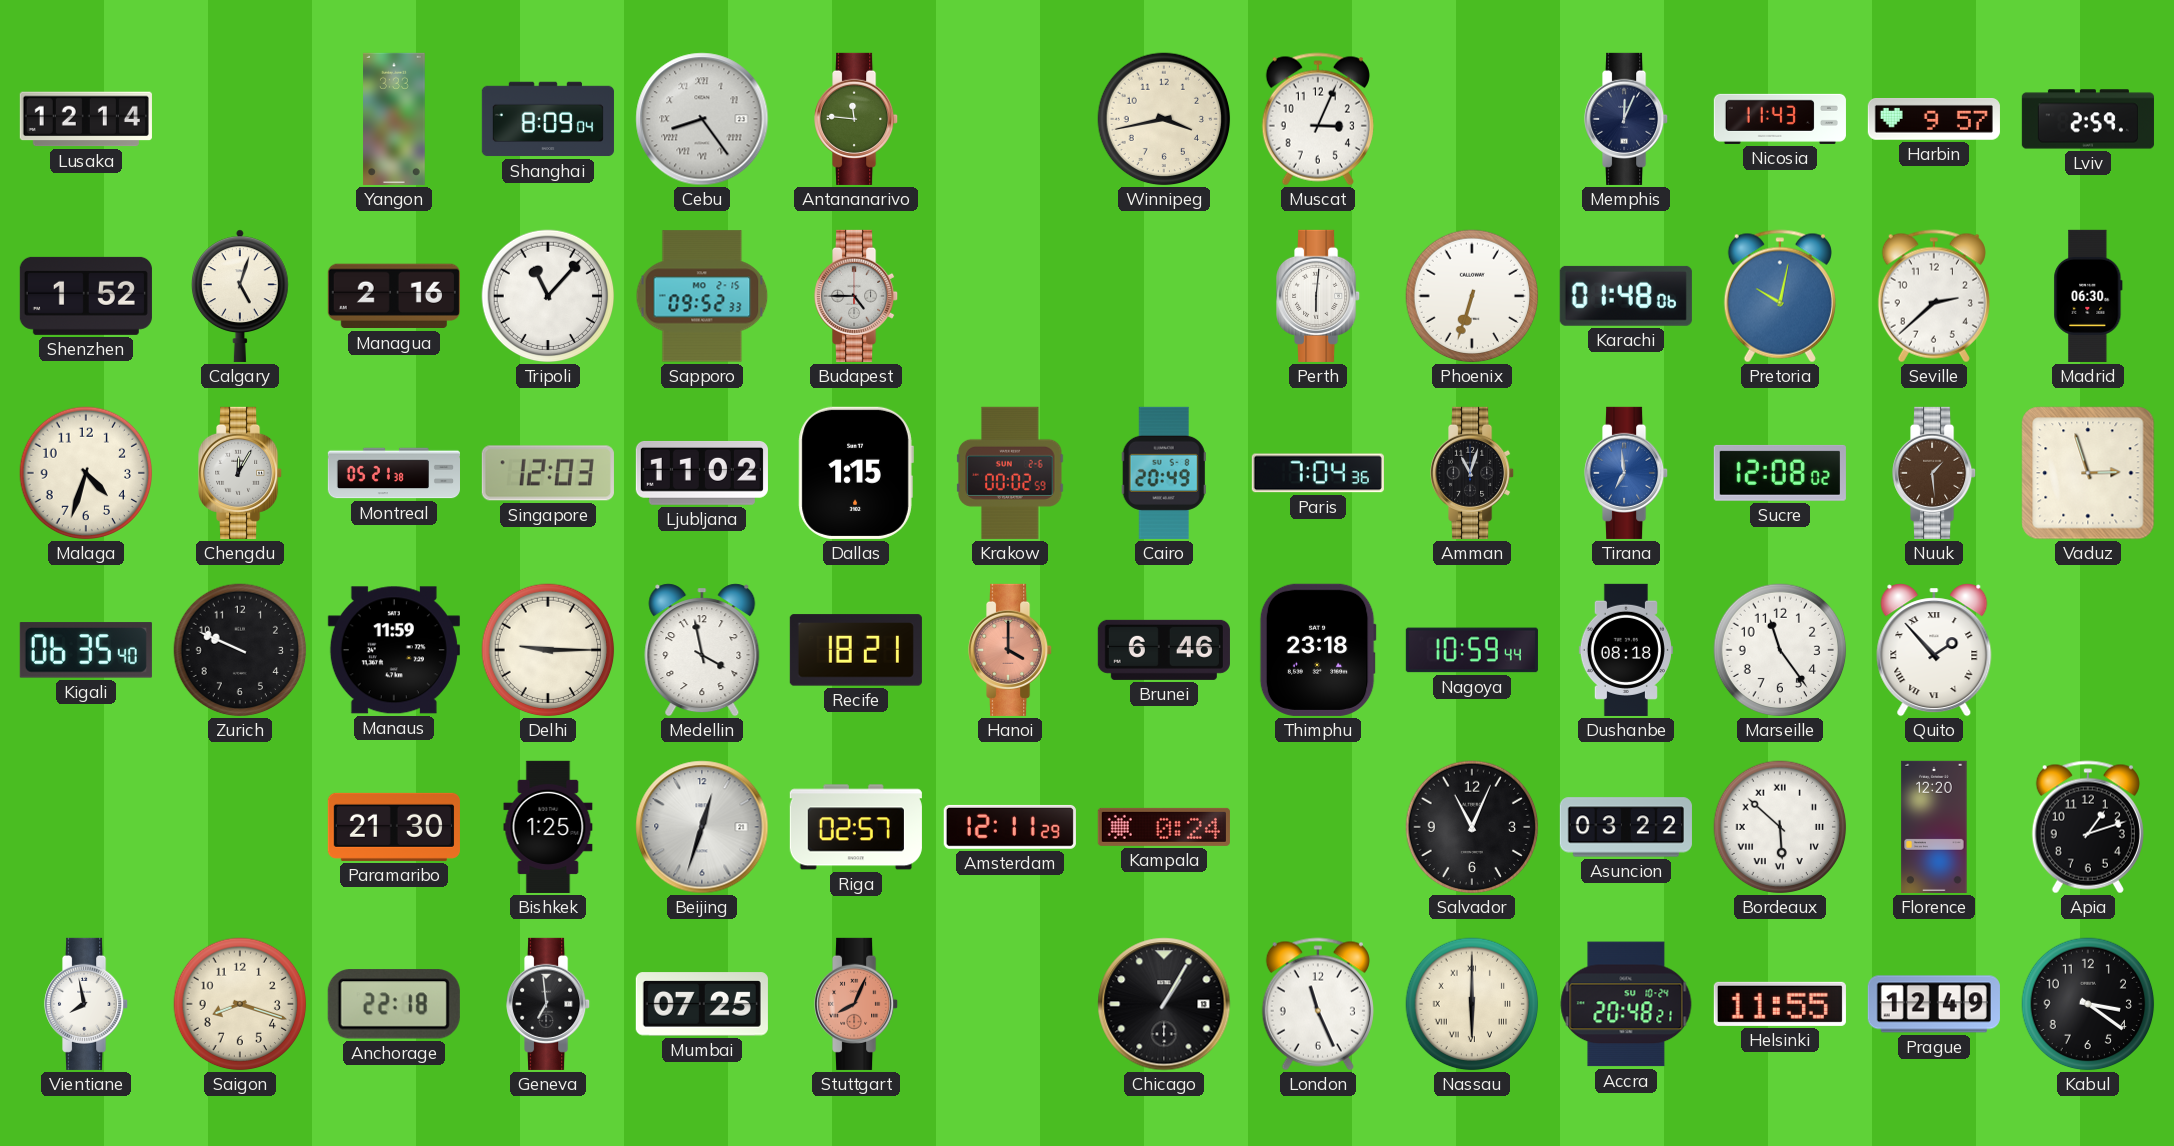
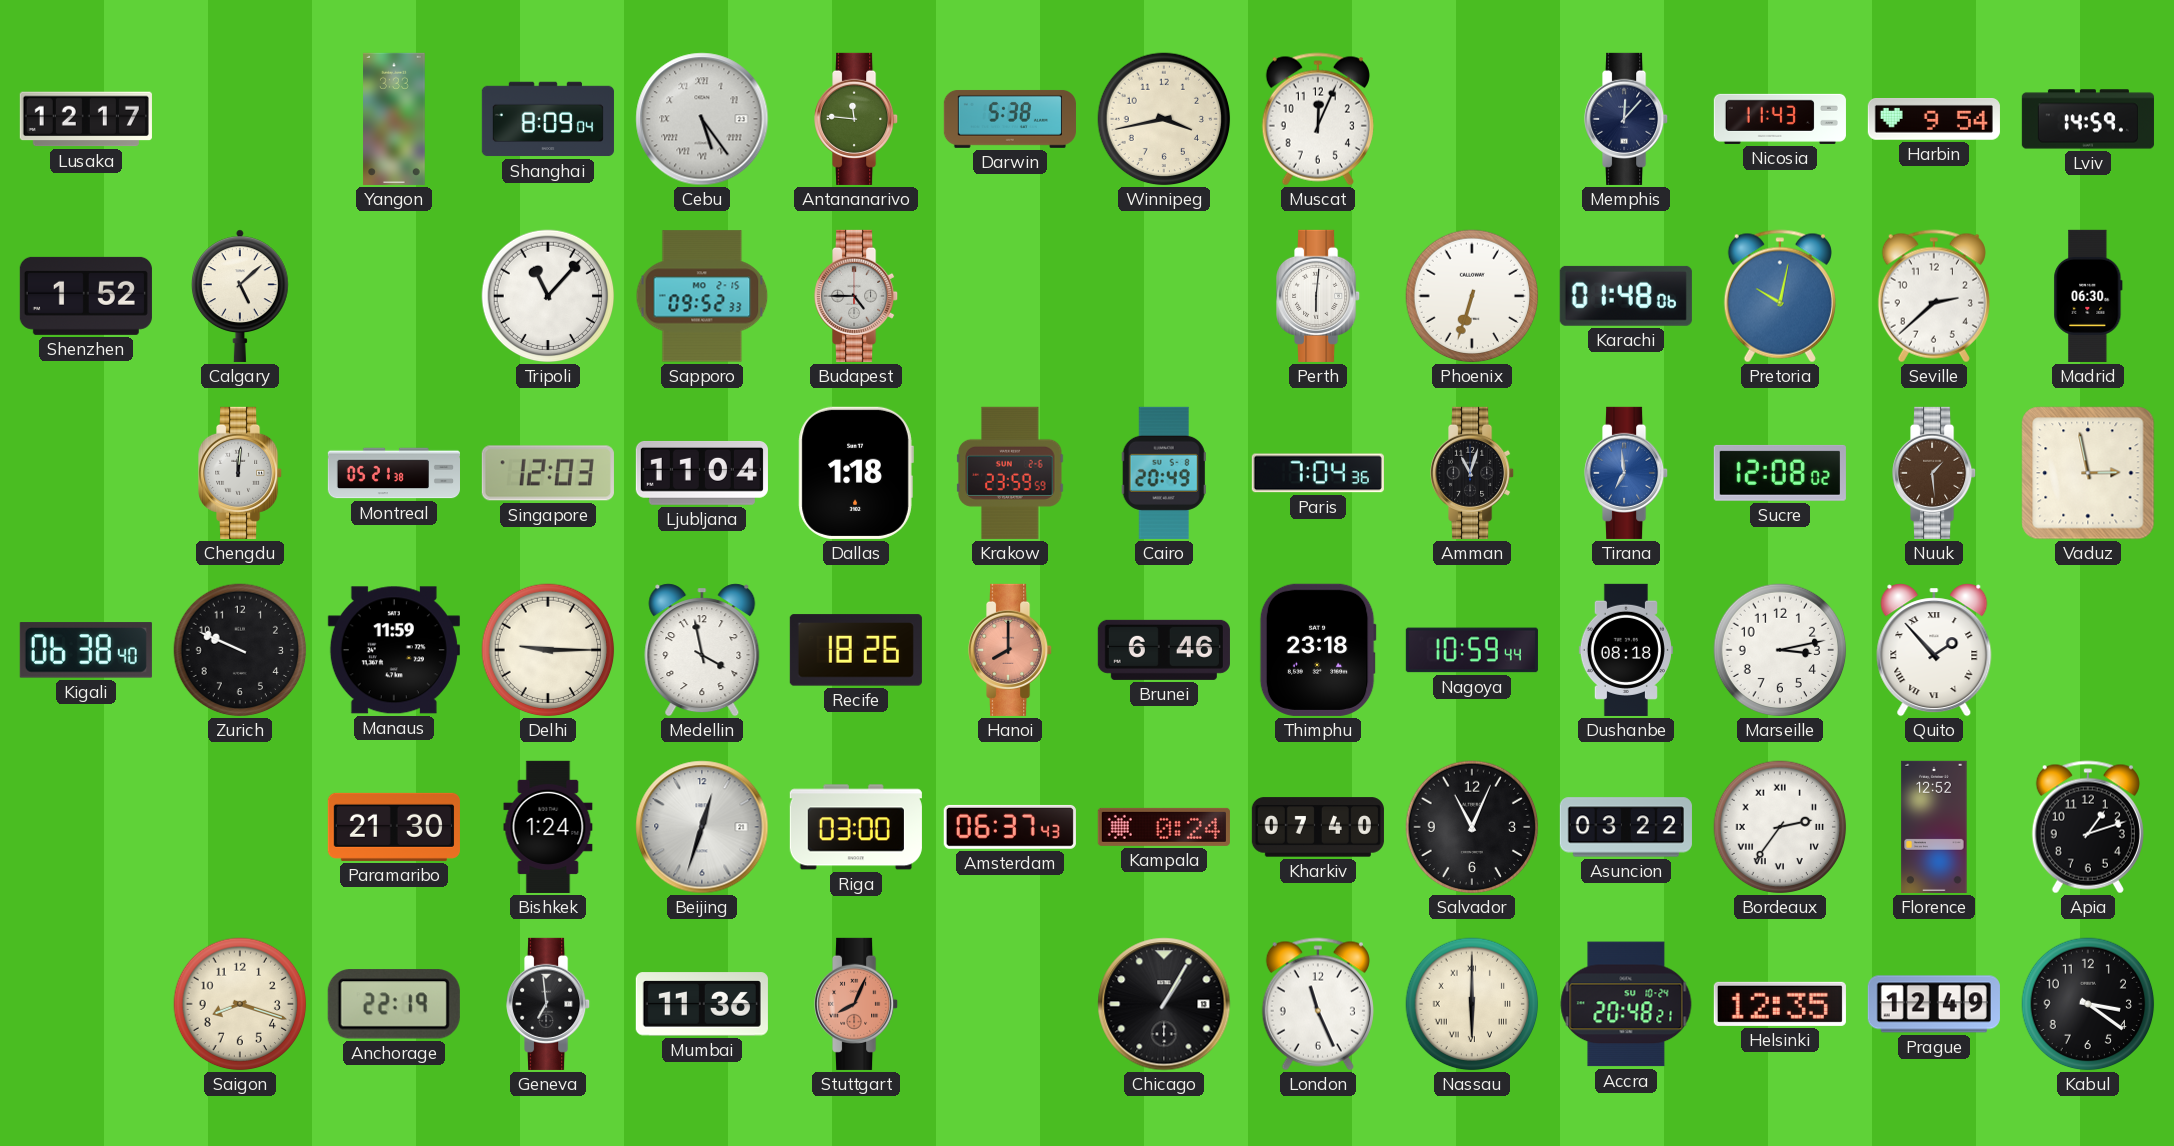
Lusaka: 12:14 -> 12:17 (86, 119)
Cebu: 8:24 -> 5:24 (702, 119)
Darwin: none -> 5:38 (1010, 119)
Muscat: 3:04 -> 12:04 (1318, 119)
Memphis: 12:04 -> 12:07 (1627, 119)
Harbin: 9:57 -> 9:54 (1934, 120)
Lviv: 2:59 -> 14:59 (2088, 119)
Calgary: 5:03 -> 5:08 (240, 296)
Managua: 2:16 -> none (394, 296)
Malaga: 4:33 -> none (86, 473)
Chengdu: 12:05 -> 12:01 (241, 473)
Ljubljana: 11:02 -> 11:04 (702, 473)
Dallas: 1:15 -> 1:18 (856, 473)
Krakow: 00:02 -> 23:59 (1010, 473)
Vaduz: 2:57 -> 2:58 (2088, 473)
Kigali: 06:35 -> 06:38 (86, 650)
Recife: 18:21 -> 18:26 (856, 650)
Hanoi: 4:00 -> 8:00 (1011, 650)
Marseille: 11:24 -> 3:13 (1780, 650)
Bishkek: 1:25 -> 1:24 (548, 827)
Riga: 02:57 -> 03:00 (856, 827)
Amsterdam: 12:11 -> 06:37 (1010, 827)
Kharkiv: none -> 07:40 (1318, 827)
Bordeaux: 5:52 -> 2:36 (1780, 827)
Florence: 12:20 -> 12:52 (1934, 827)
Vientiane: 7:58 -> none (87, 1004)
Anchorage: 22:18 -> 22:19 (394, 1004)
Mumbai: 07:25 -> 11:36 (702, 1004)
Helsinki: 11:55 -> 12:35 (1780, 1004)
